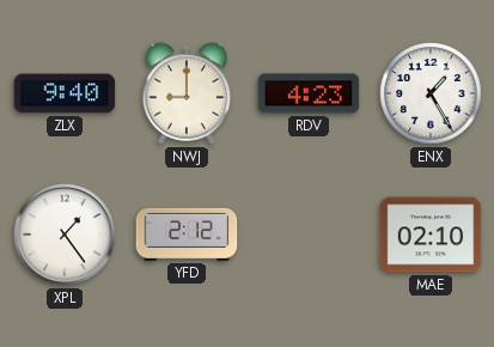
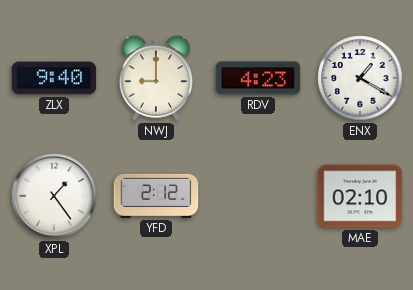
ENX: 1:25 -> 1:20 (360, 78)
